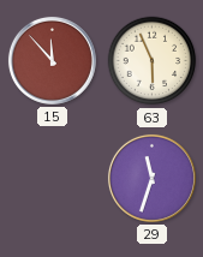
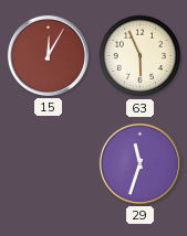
15: 11:53 -> 12:05 (48, 55)
